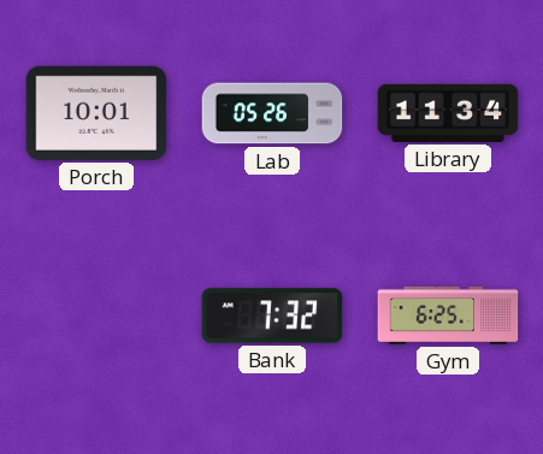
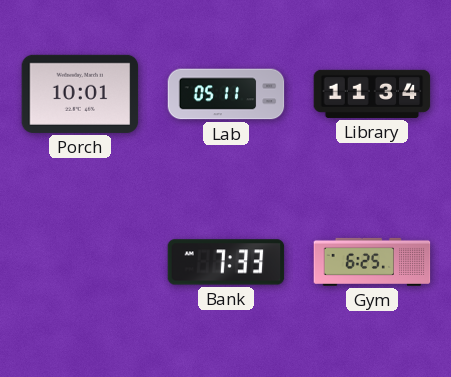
Lab: 05:26 -> 05:11 (226, 94)
Bank: 7:32 -> 7:33 (226, 262)
